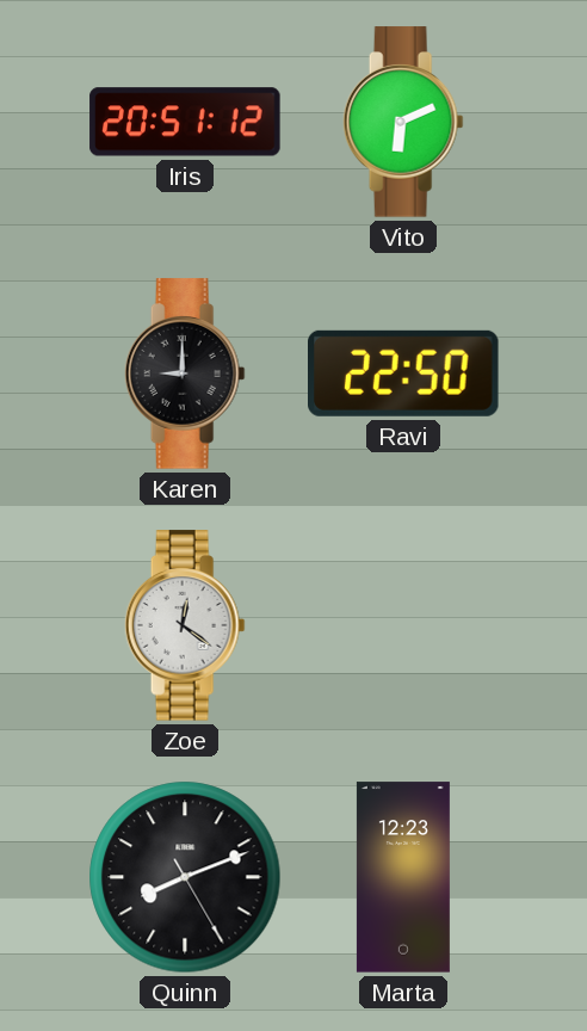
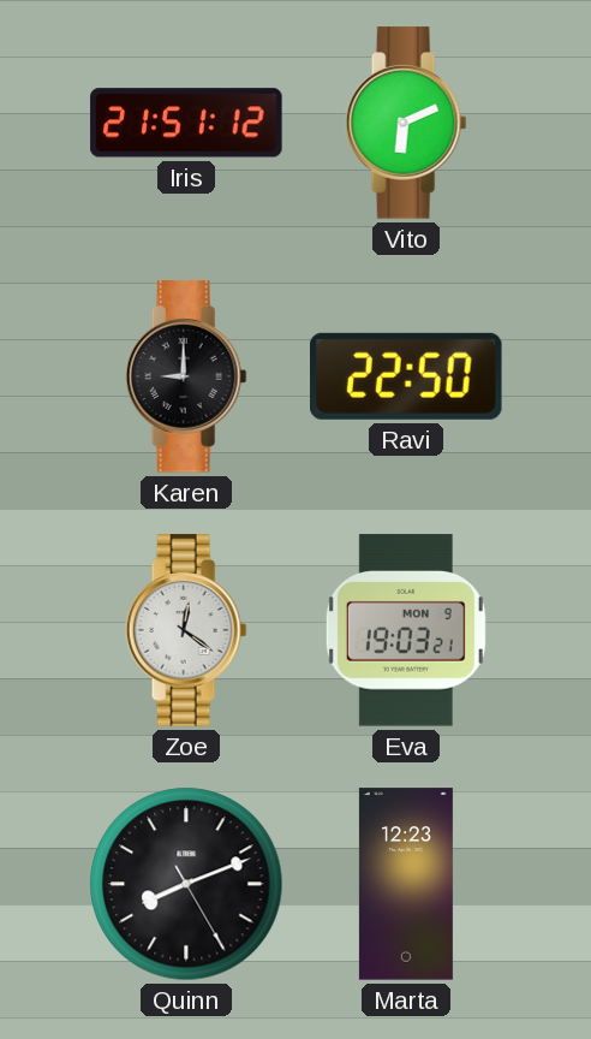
Iris: 20:51 -> 21:51 (186, 123)
Eva: none -> 19:03 (406, 630)
